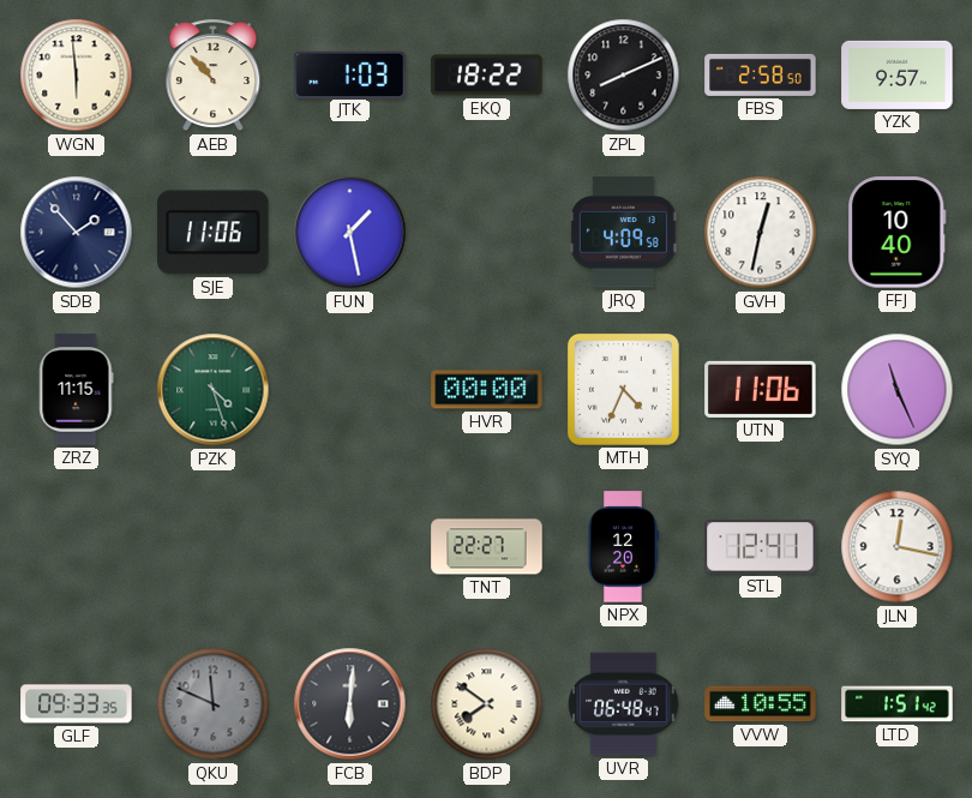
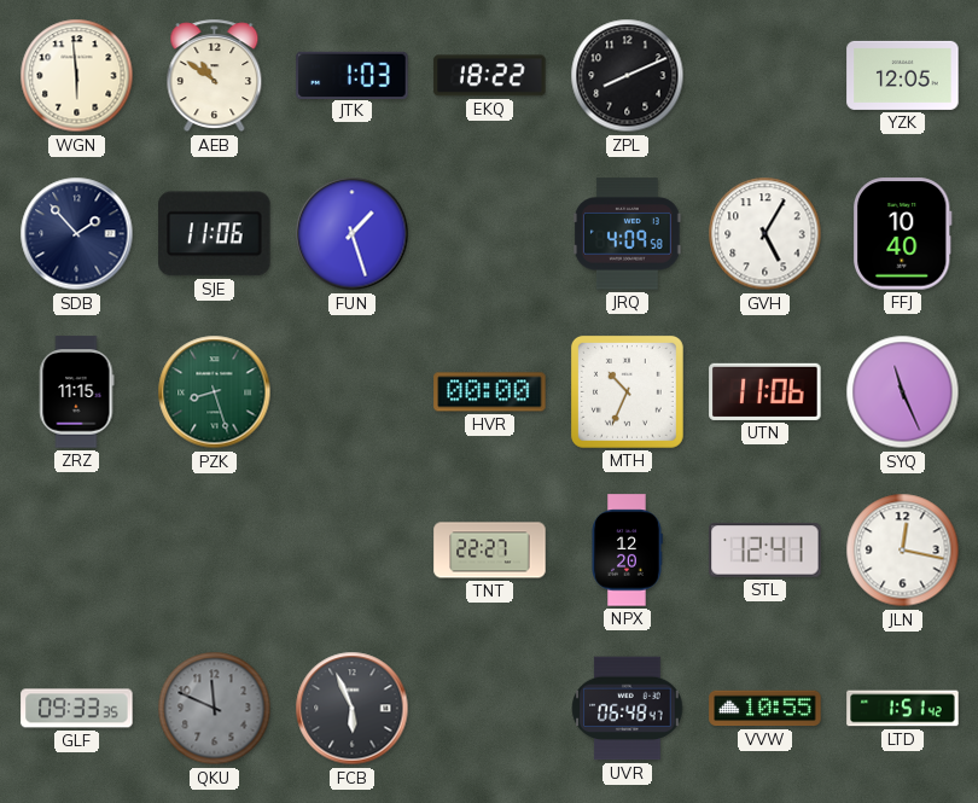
AEB: 10:53 -> 10:51 (215, 76)
FBS: 2:58 -> none (761, 74)
YZK: 9:57 -> 12:05 (903, 75)
FUN: 1:28 -> 1:27 (353, 234)
GVH: 12:32 -> 5:05 (765, 234)
PZK: 4:27 -> 8:27 (215, 392)
MTH: 4:34 -> 10:34 (627, 391)
FCB: 6:01 -> 5:56 (353, 709)
BDP: 7:51 -> none (487, 704)
